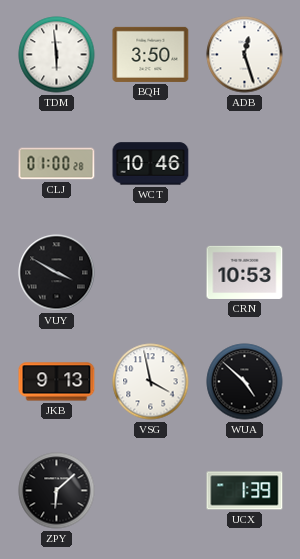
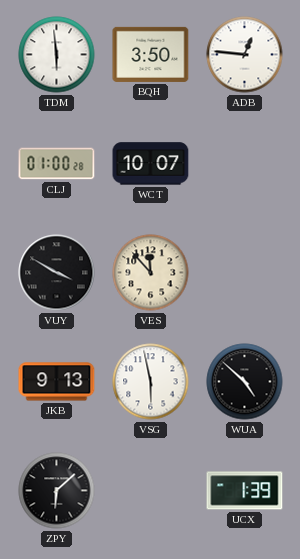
ADB: 12:27 -> 12:46 (245, 55)
WCT: 10:46 -> 10:07 (151, 164)
VES: none -> 11:53 (151, 273)
CRN: 10:53 -> none (245, 272)
VSG: 3:58 -> 5:58 (151, 382)
